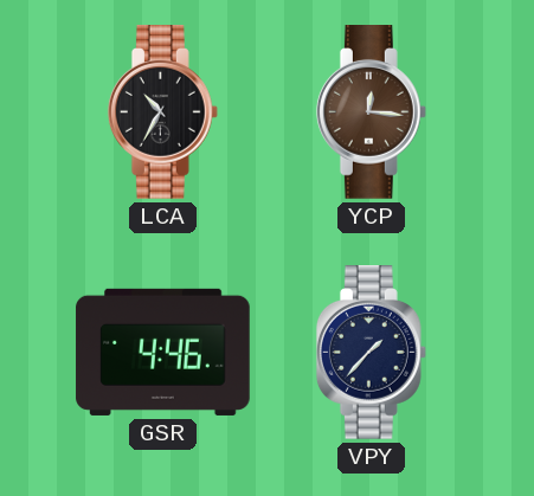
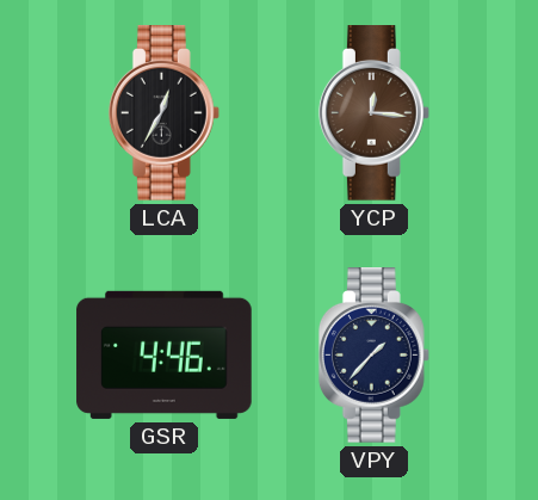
LCA: 10:35 -> 12:35 (163, 113)
